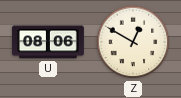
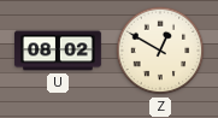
U: 08:06 -> 08:02 (58, 51)
